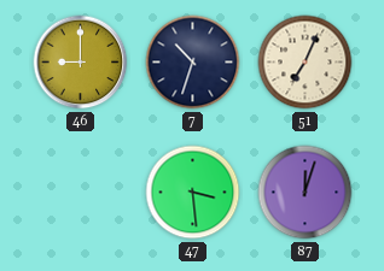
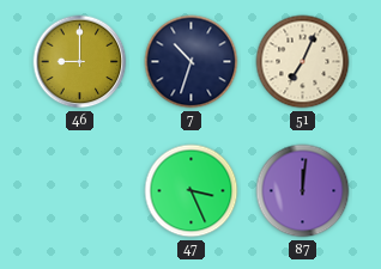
47: 3:29 -> 3:26 (192, 191)
87: 12:03 -> 12:01 (303, 191)
